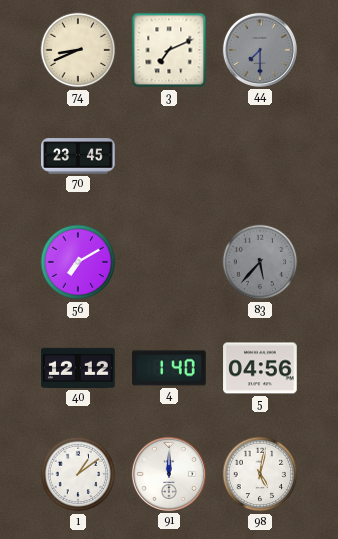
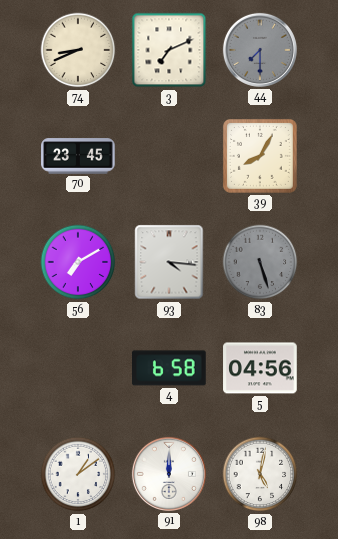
39: none -> 8:05 (260, 156)
93: none -> 4:16 (169, 262)
83: 5:37 -> 5:27 (260, 262)
40: 12:12 -> none (78, 368)
4: 1:40 -> 6:58 (170, 368)
